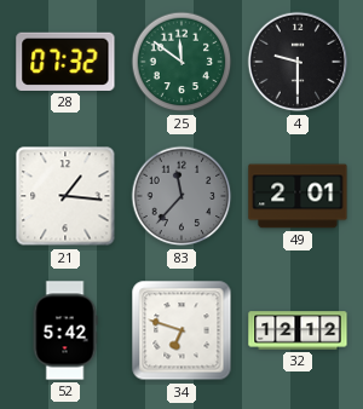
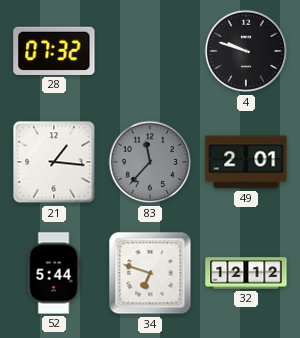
25: 11:51 -> none (181, 62)
4: 9:30 -> 9:48 (246, 51)
52: 5:42 -> 5:44 (54, 273)
